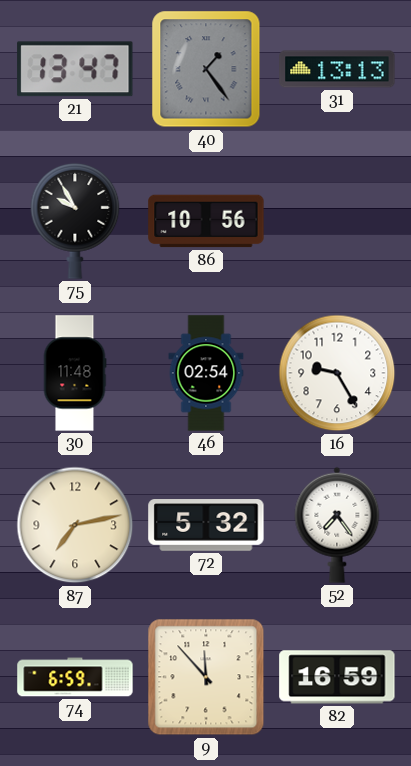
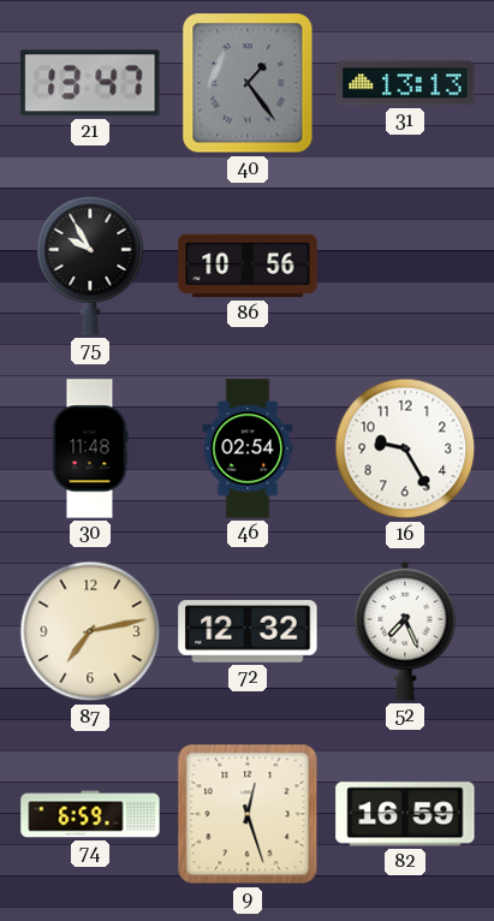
72: 5:32 -> 12:32 (248, 631)
52: 7:24 -> 7:26 (405, 631)
9: 11:53 -> 12:27 (248, 814)
